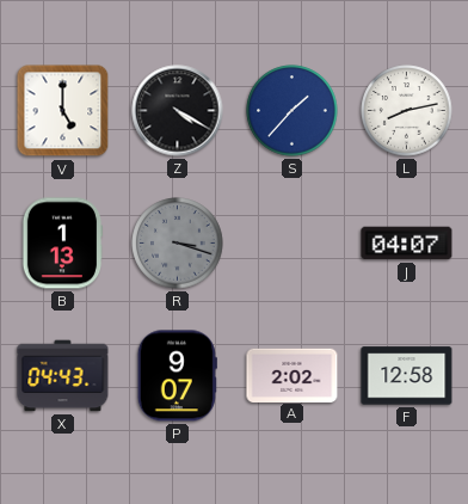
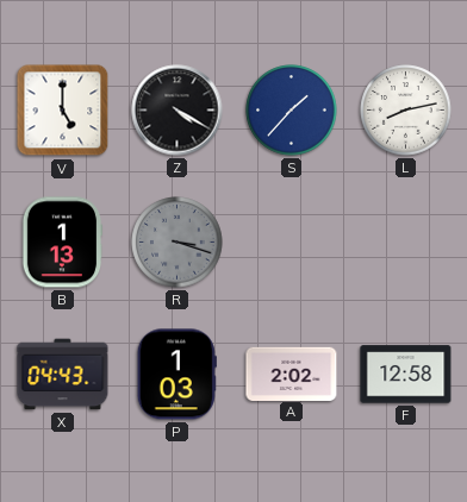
J: 04:07 -> none (407, 244)
P: 9:07 -> 1:03 (176, 375)
